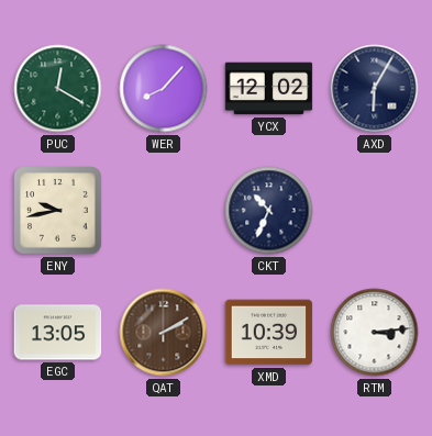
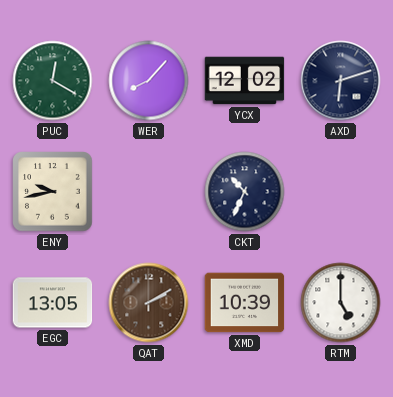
AXD: 6:05 -> 6:12 (341, 81)
RTM: 3:14 -> 5:00 (341, 303)
